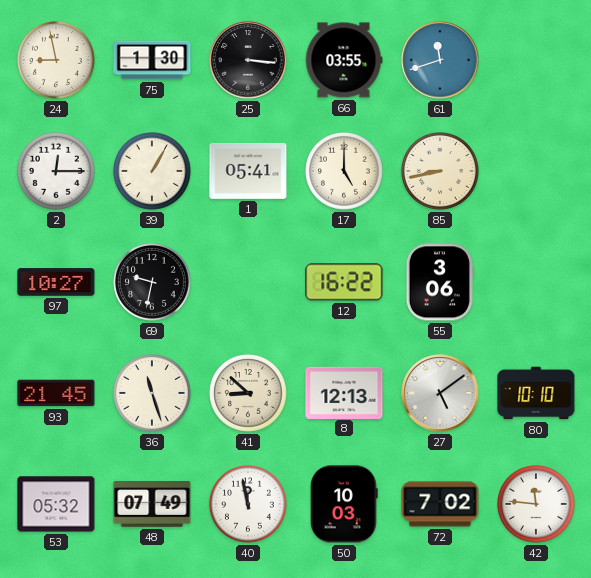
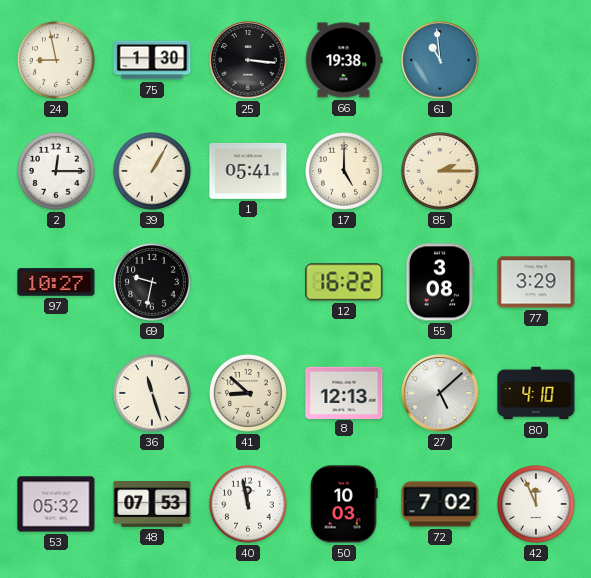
66: 03:55 -> 19:38 (344, 60)
61: 11:42 -> 10:59 (440, 60)
85: 8:43 -> 2:15 (441, 172)
55: 3:06 -> 3:08 (440, 282)
77: none -> 3:29 (536, 282)
93: 21:45 -> none (56, 393)
27: 5:09 -> 5:08 (440, 393)
80: 10:10 -> 4:10 (536, 393)
48: 07:49 -> 07:53 (152, 505)
42: 11:46 -> 11:56 (537, 505)
